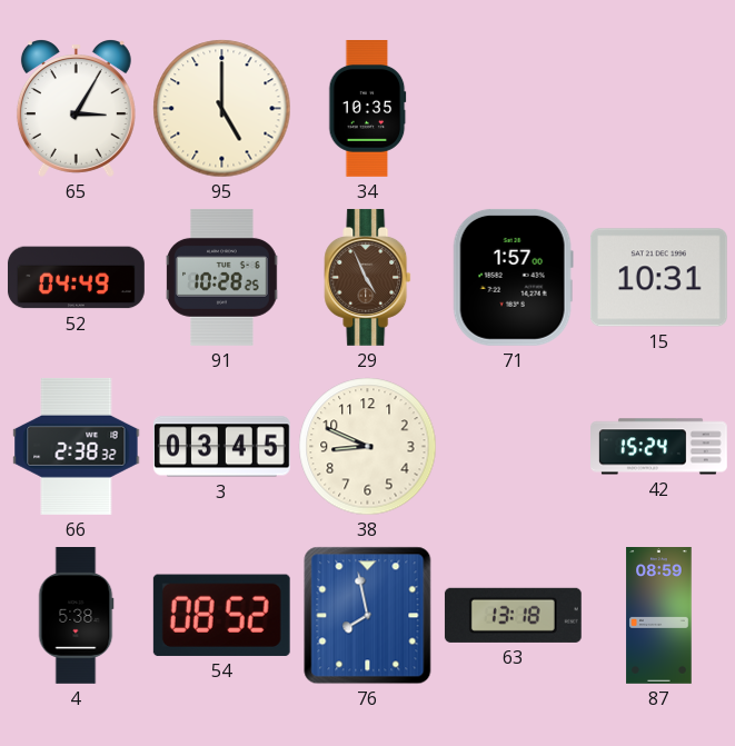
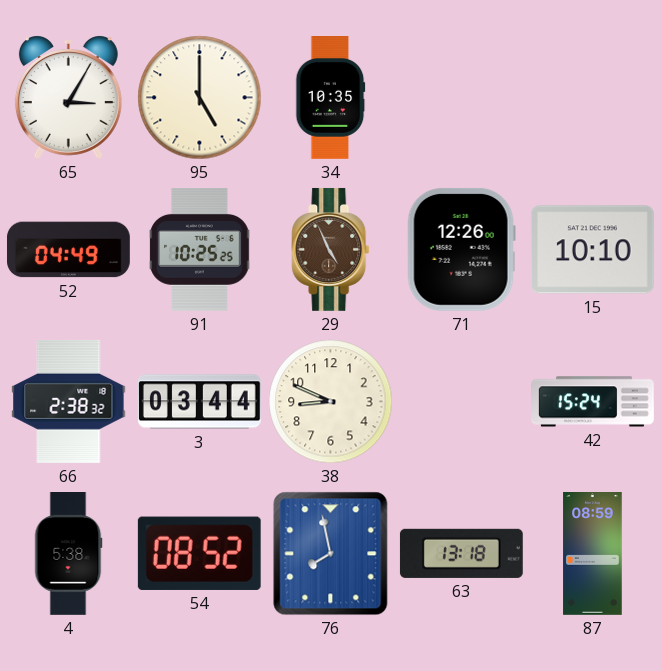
91: 10:28 -> 10:25 (200, 249)
71: 1:57 -> 12:26 (461, 249)
15: 10:31 -> 10:10 (592, 250)
3: 03:45 -> 03:44 (199, 402)
